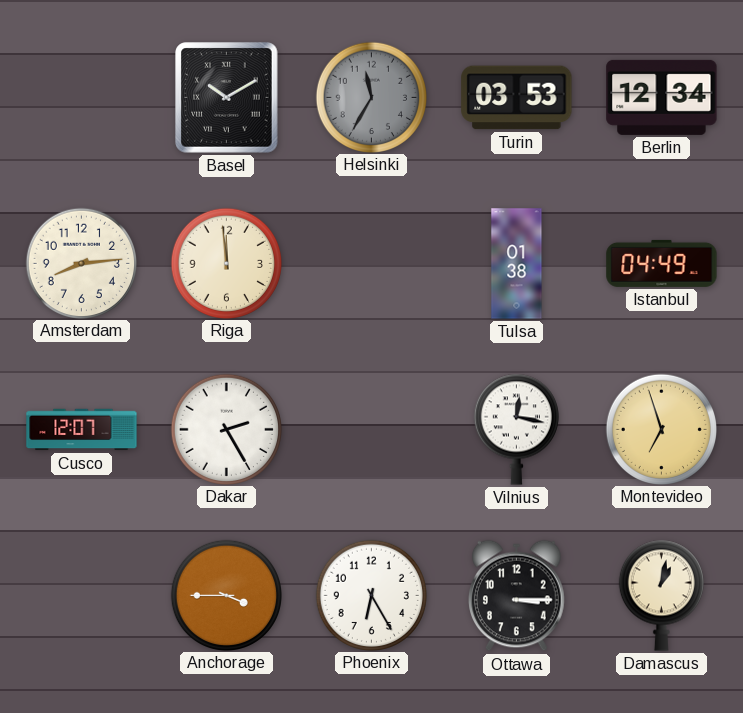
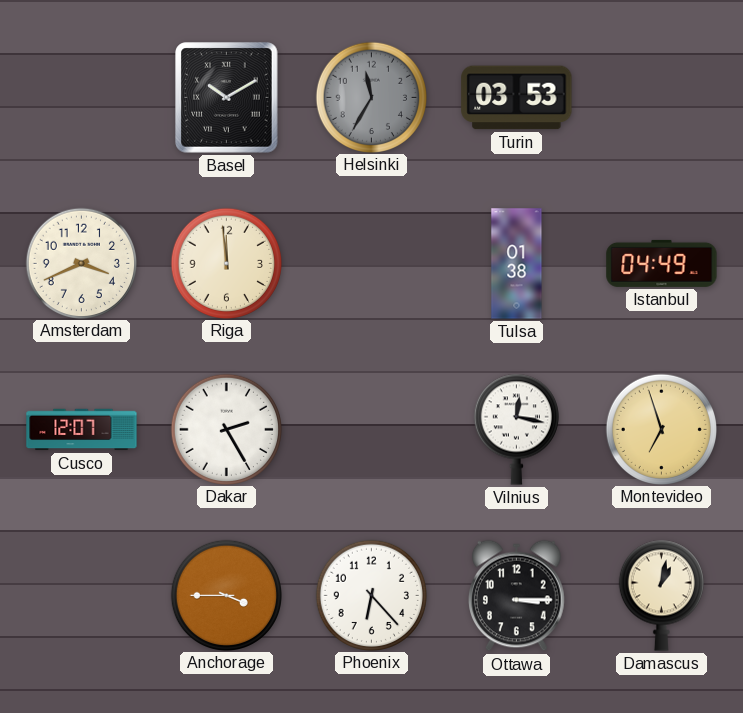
Berlin: 12:34 -> none (662, 97)
Amsterdam: 8:14 -> 3:41 (81, 263)
Phoenix: 6:25 -> 6:23 (371, 595)
